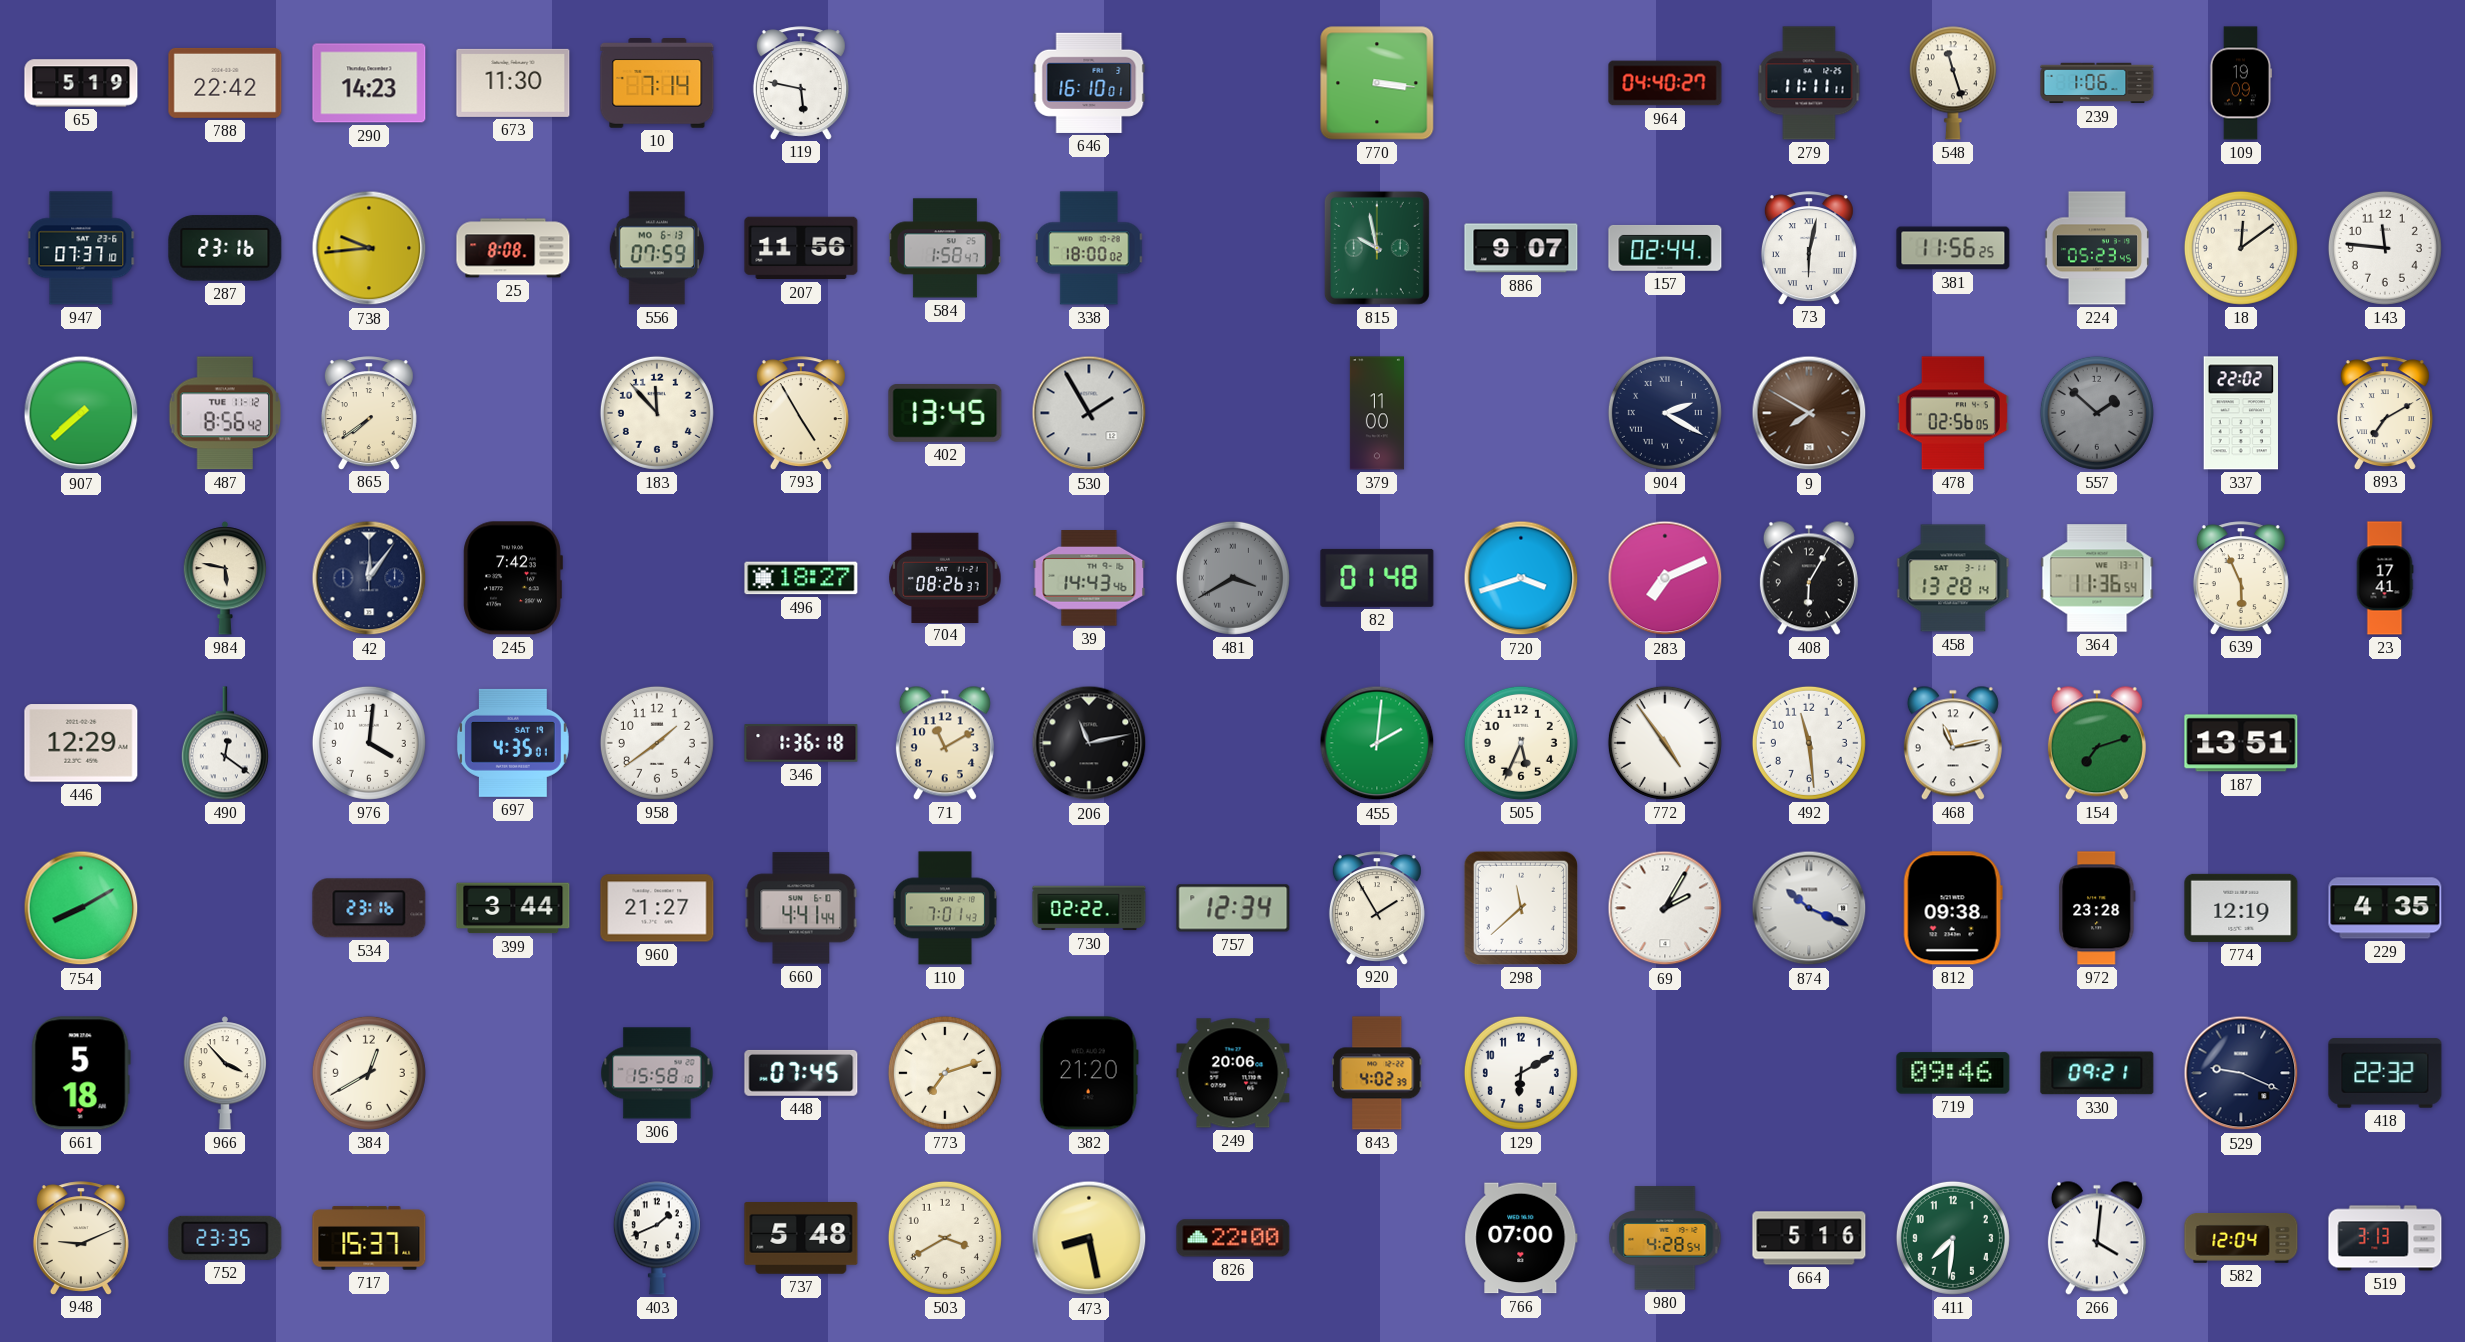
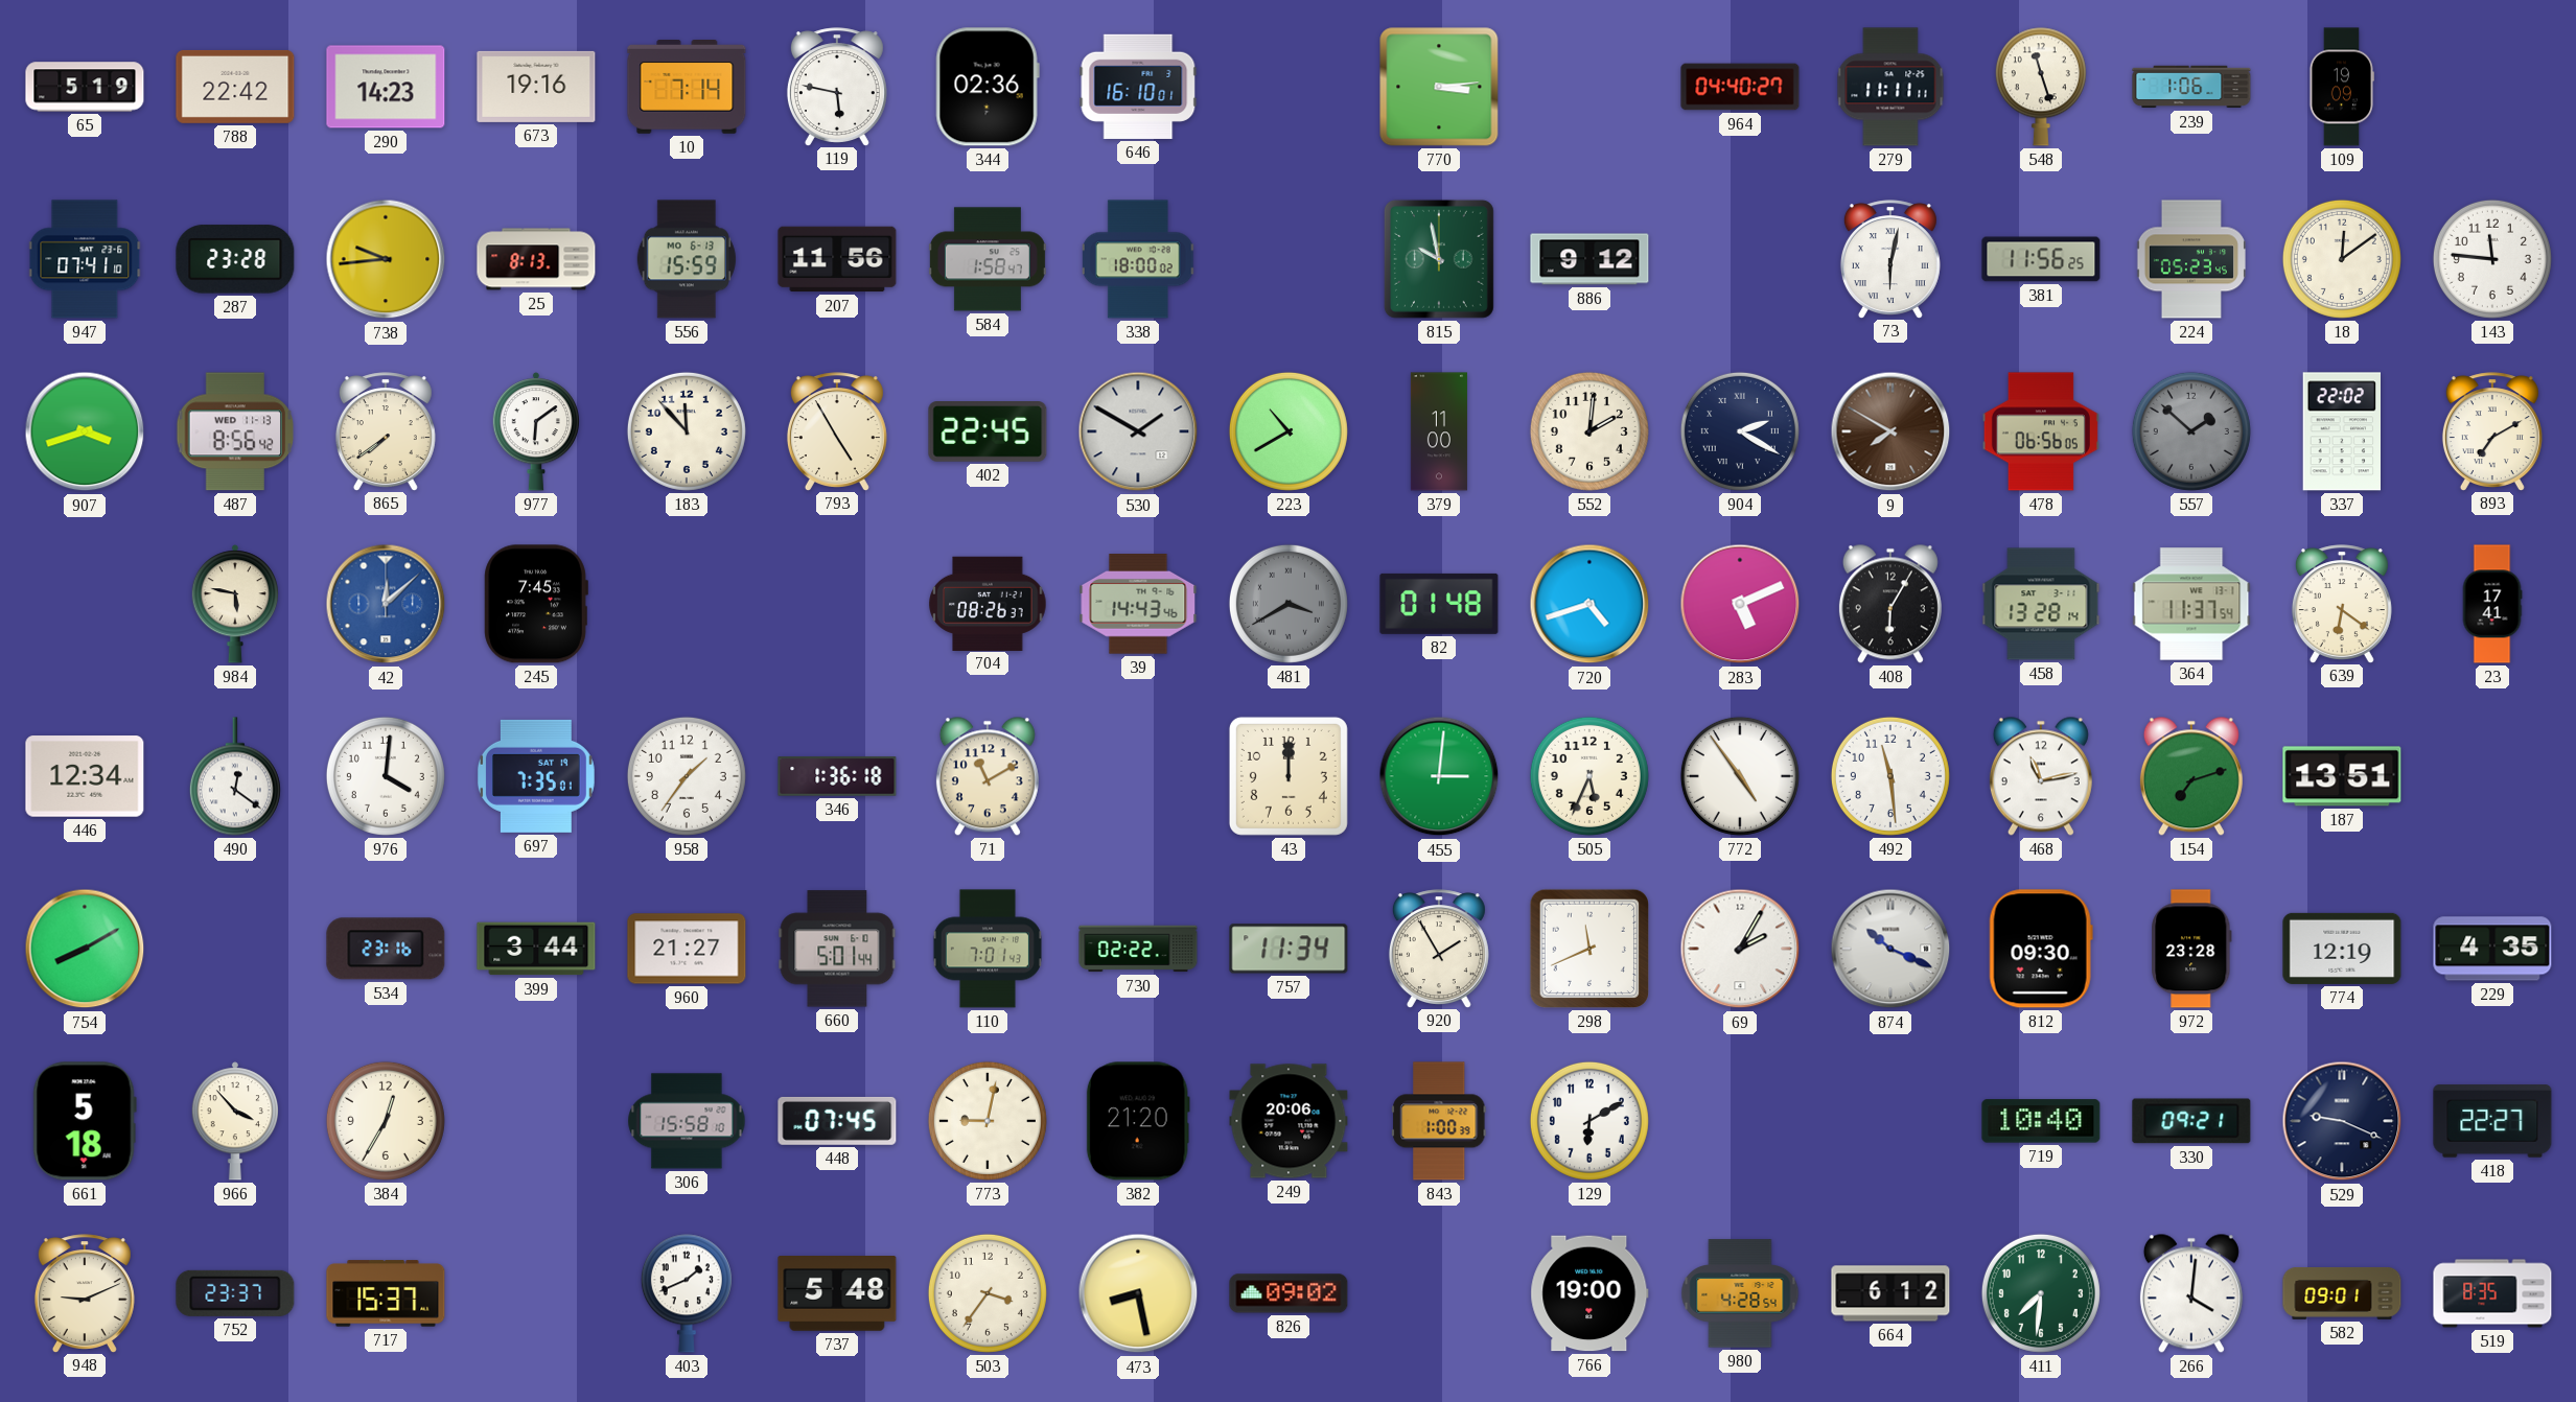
673: 11:30 -> 19:16 (536, 87)
344: none -> 02:36 (988, 87)
770: 3:16 -> 3:14 (1439, 87)
947: 07:37 -> 07:41 (85, 259)
287: 23:16 -> 23:28 (235, 259)
25: 8:08 -> 8:13 (536, 259)
556: 07:59 -> 15:59 (687, 259)
886: 9:07 -> 9:12 (1589, 259)
157: 02:44 -> none (1665, 248)
907: 7:38 -> 3:42 (85, 431)
487 date: TUE 11-12 -> WED 11-13 (235, 431)
977: none -> 6:09 (535, 431)
402: 13:45 -> 22:45 (988, 433)
530: 1:55 -> 1:50 (1138, 431)
223: none -> 10:40 (1289, 431)
552: none -> 2:01 (1589, 431)
478: 02:56 -> 06:56 (2041, 431)
42: 12:06 -> 12:08 (386, 604)
42 dial: navy -> blue (386, 604)
245: 7:42 -> 7:45 (536, 604)
496: 18:27 -> none (801, 578)
720: 3:42 -> 4:42 (1589, 604)
283: 7:11 -> 5:11 (1740, 604)
364: 11:36 -> 11:37 (2191, 604)
639: 5:56 -> 6:21 (2342, 604)
446: 12:29 -> 12:34 (85, 776)
697: 4:35 -> 7:35 (536, 776)
958: 1:39 -> 1:36 (687, 776)
206: 11:13 -> none (1089, 743)
43: none -> 12:00 (1289, 776)
455: 2:01 -> 3:01 (1439, 776)
660: 4:41 -> 5:01 (837, 949)
757: 12:34 -> 11:34 (1289, 949)
298: 11:38 -> 11:41 (1589, 949)
812: 09:38 -> 09:30 (2041, 949)
384: 12:40 -> 12:35 (386, 1121)
773: 7:12 -> 9:02 (988, 1121)
843: 4:02 -> 1:00 (1439, 1121)
719: 09:46 -> 10:40 (2041, 1121)
418: 22:32 -> 22:27 (2492, 1121)
752: 23:35 -> 23:37 (235, 1293)
503: 3:40 -> 3:36 (988, 1293)
826: 22:00 -> 09:02 (1289, 1293)
766: 07:00 -> 19:00 (1589, 1293)
664: 5:16 -> 6:12 (1890, 1293)
582: 12:04 -> 09:01 (2342, 1294)
519: 3:13 -> 8:35 (2492, 1293)
